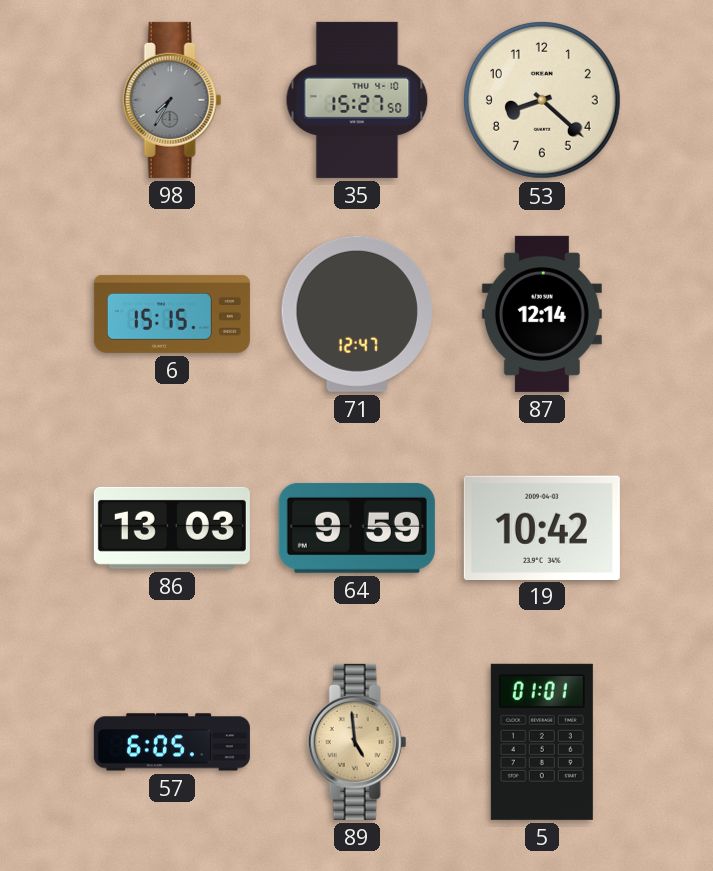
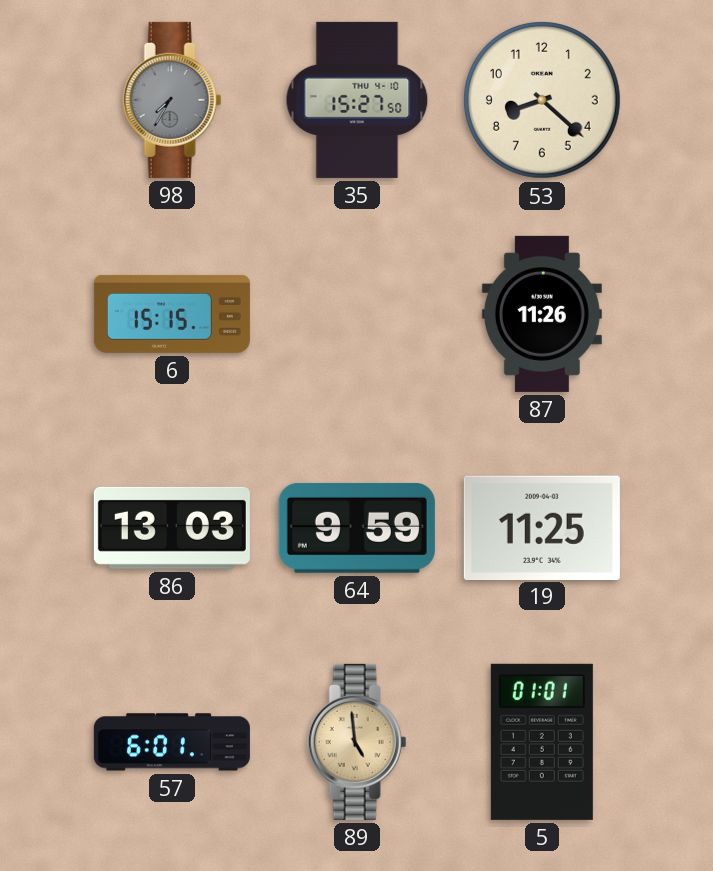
71: 12:47 -> none (356, 314)
87: 12:14 -> 11:26 (542, 314)
19: 10:42 -> 11:25 (542, 527)
57: 6:05 -> 6:01 (172, 742)
